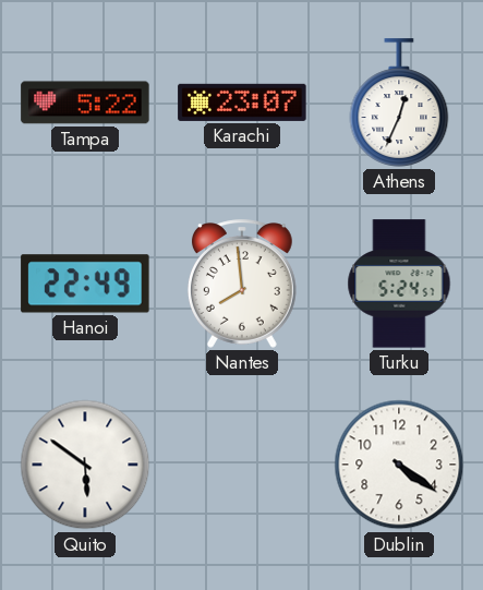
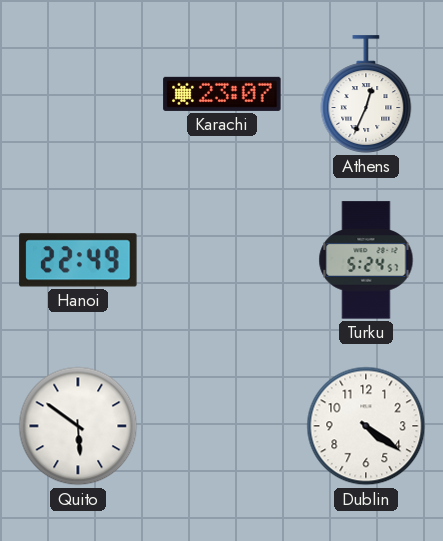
Tampa: 5:22 -> none (85, 103)
Nantes: 7:59 -> none (242, 284)
